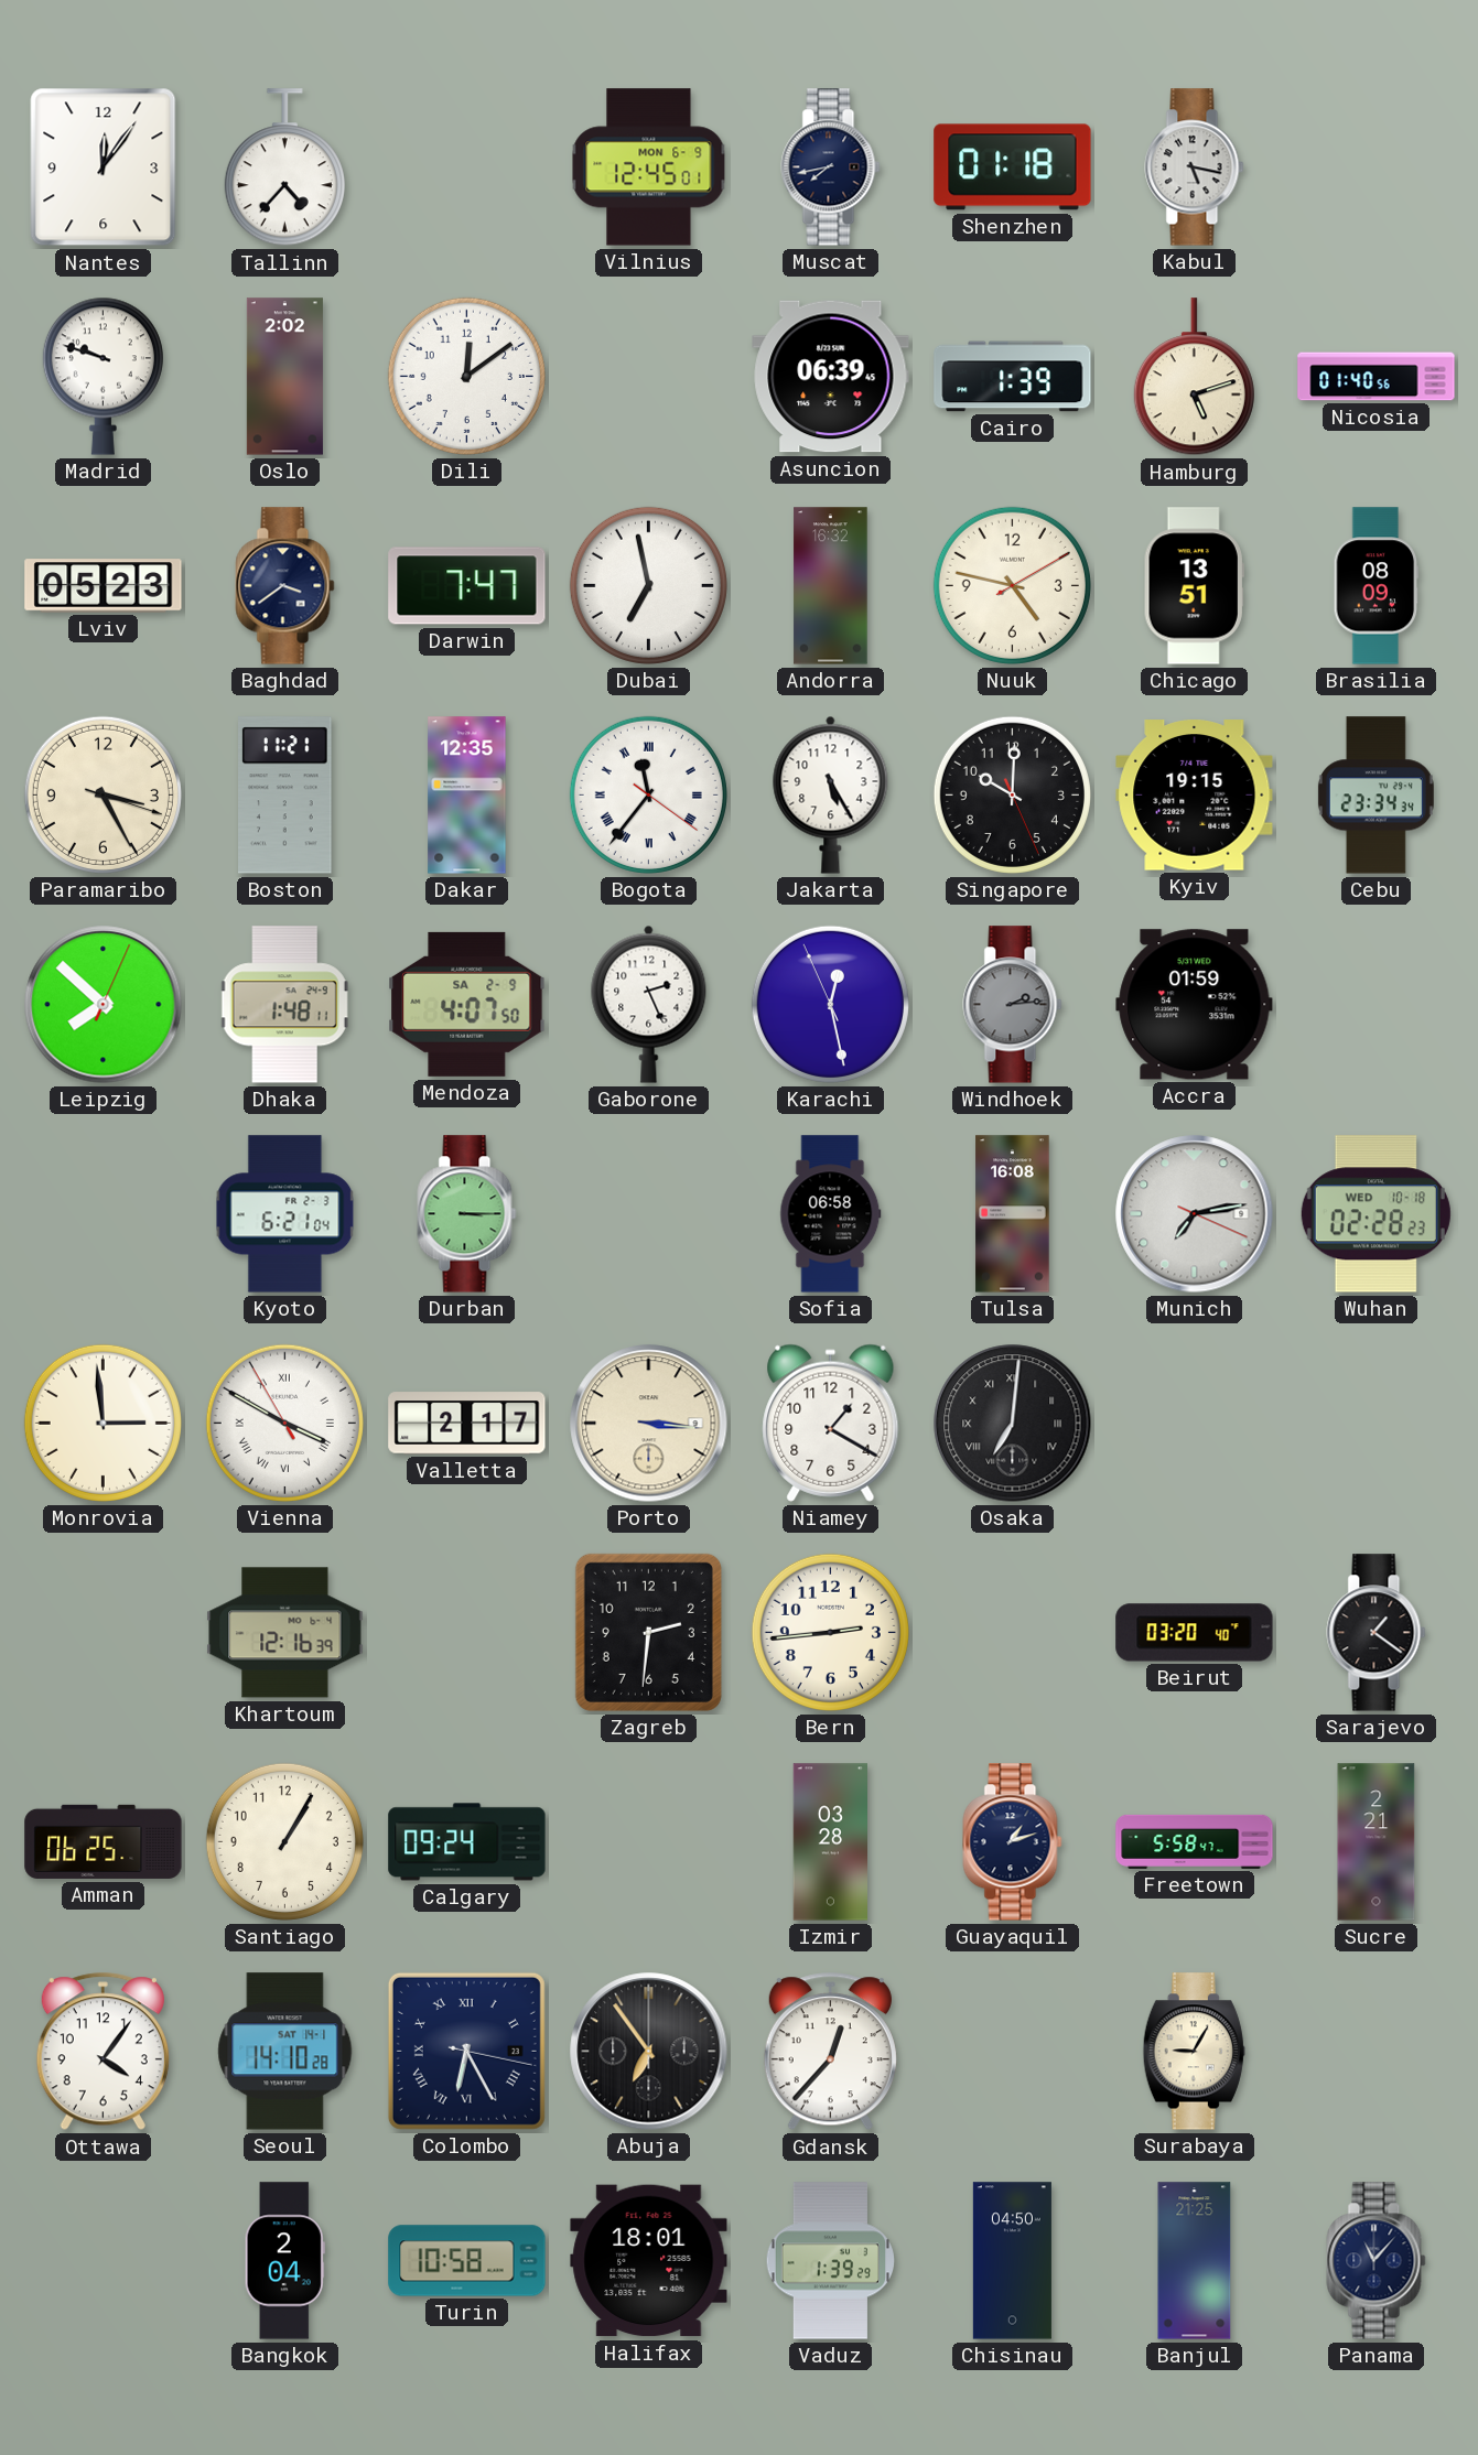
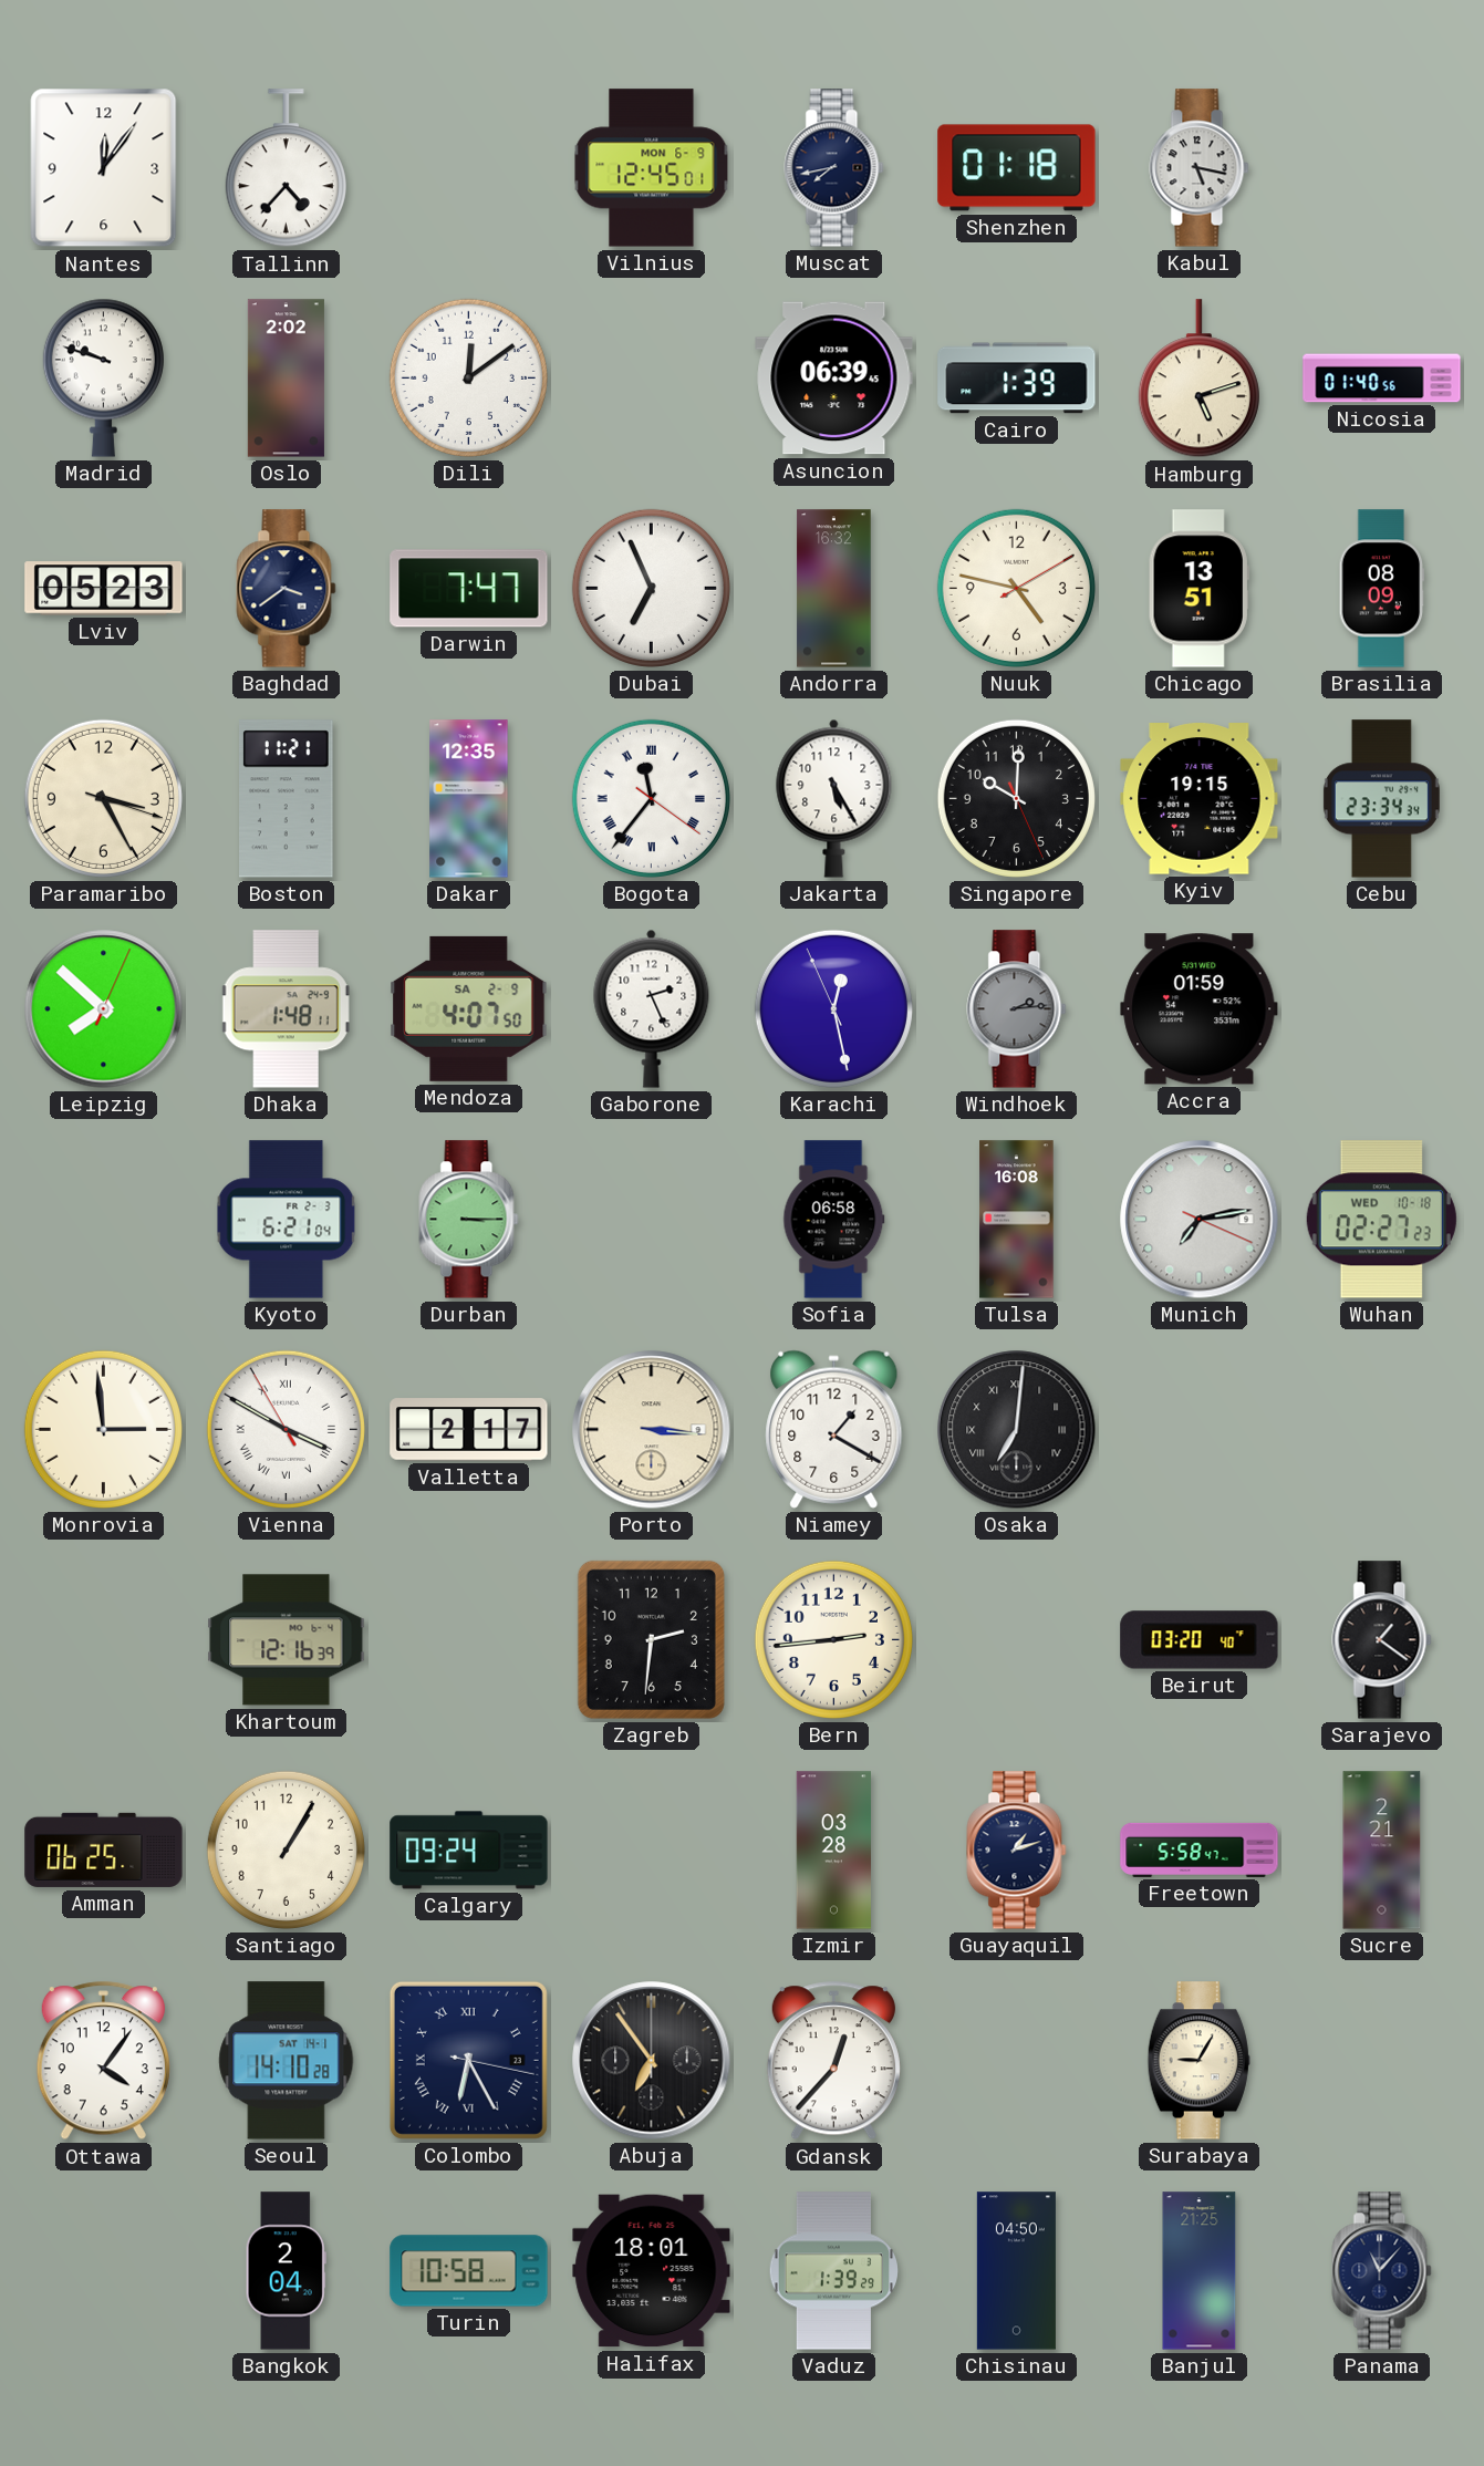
Dubai: 6:58 -> 6:56 (651, 588)
Wuhan: 02:28 -> 02:27 (1381, 1220)
